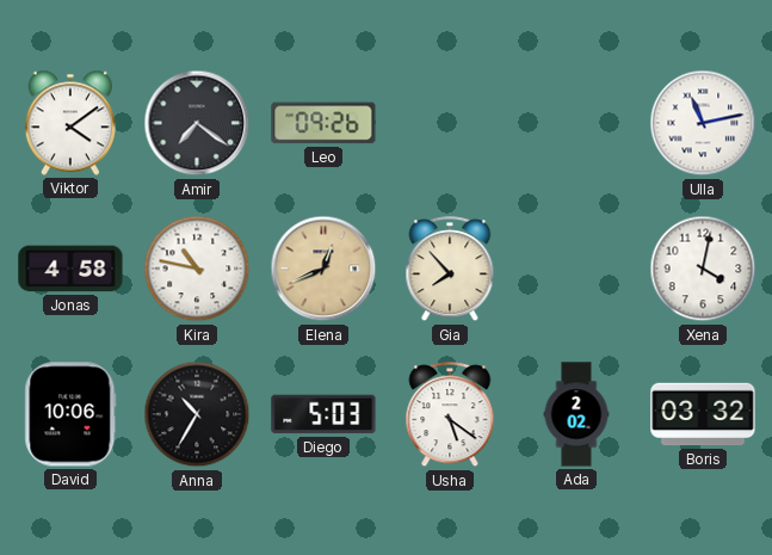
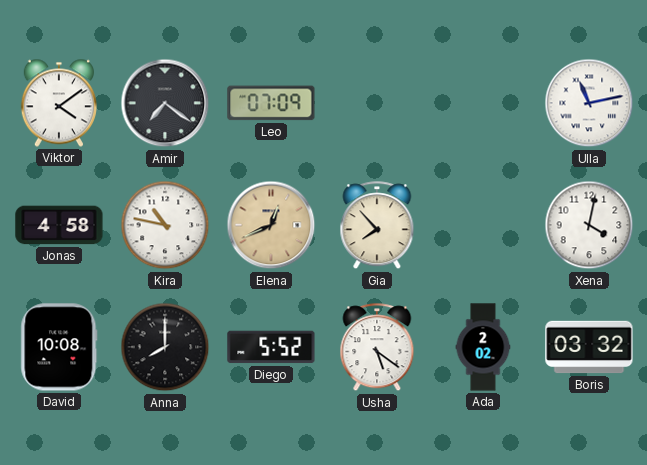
Leo: 09:26 -> 07:09 (271, 103)
David: 10:06 -> 10:08 (59, 347)
Anna: 10:35 -> 8:00 (165, 347)
Diego: 5:03 -> 5:52 (271, 347)
